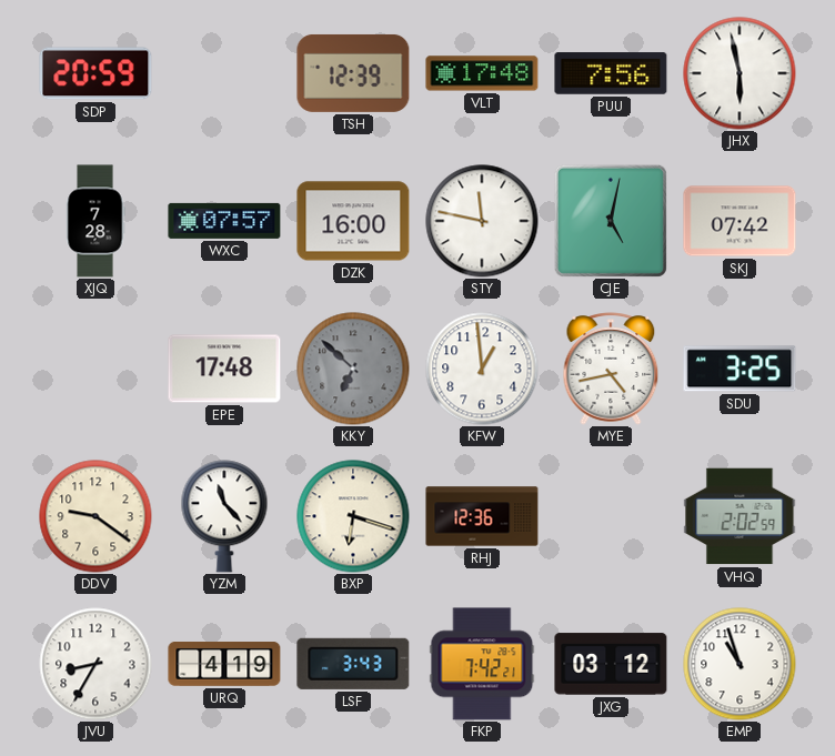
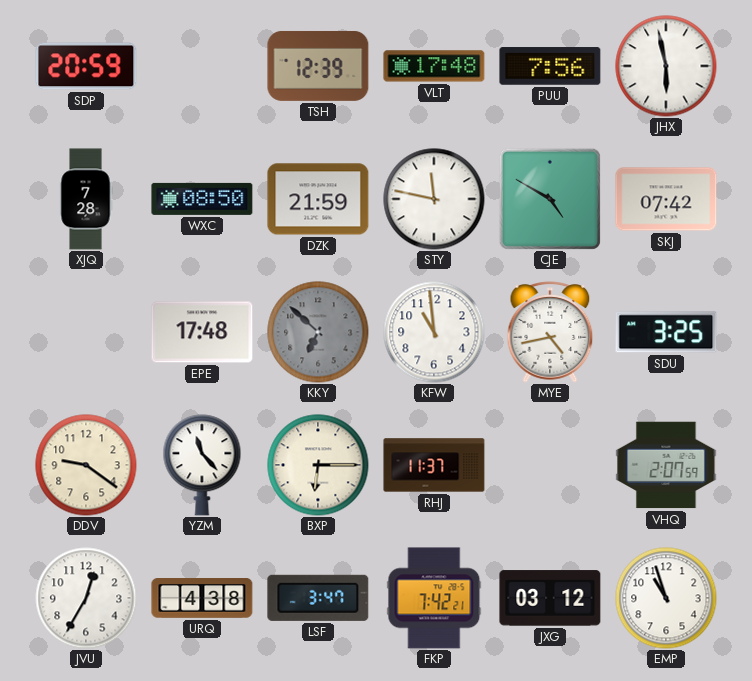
WXC: 07:57 -> 08:50 (202, 199)
DZK: 16:00 -> 21:59 (318, 199)
CJE: 5:02 -> 4:50 (550, 199)
KFW: 12:59 -> 10:59 (434, 332)
BXP: 6:18 -> 6:15 (318, 465)
RHJ: 12:36 -> 11:37 (434, 465)
VHQ: 2:02 -> 2:07 (666, 465)
JVU: 8:35 -> 12:35 (86, 598)
URQ: 4:19 -> 4:38 (202, 599)
LSF: 3:43 -> 3:47 (318, 598)
